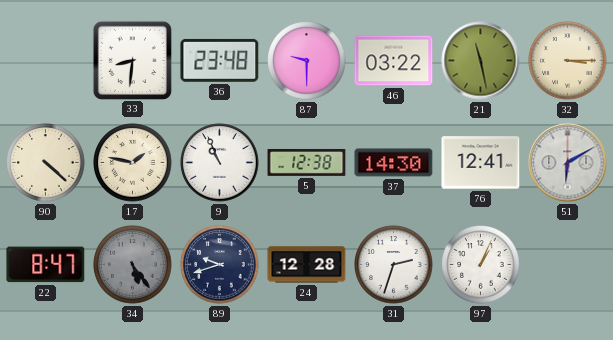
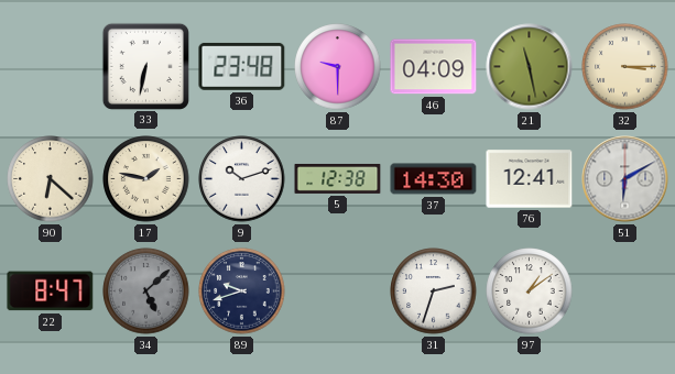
33: 8:31 -> 6:32 (145, 66)
46: 03:22 -> 04:09 (434, 67)
90: 4:22 -> 6:22 (51, 179)
9: 10:56 -> 10:12 (242, 179)
34: 5:24 -> 5:08 (146, 291)
24: 12:28 -> none (307, 265)
97: 1:04 -> 1:09 (530, 291)
